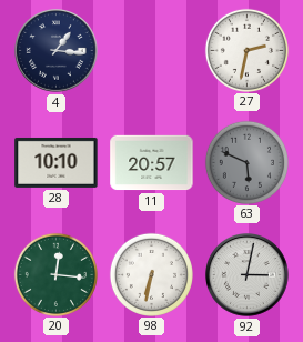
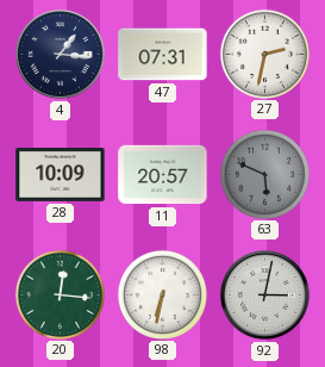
47: none -> 07:31 (163, 55)
28: 10:10 -> 10:09 (61, 174)
